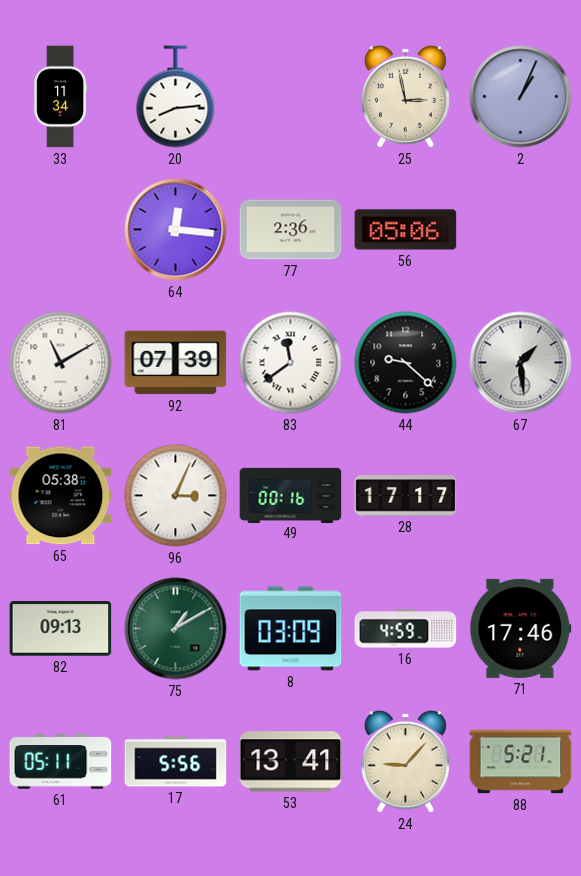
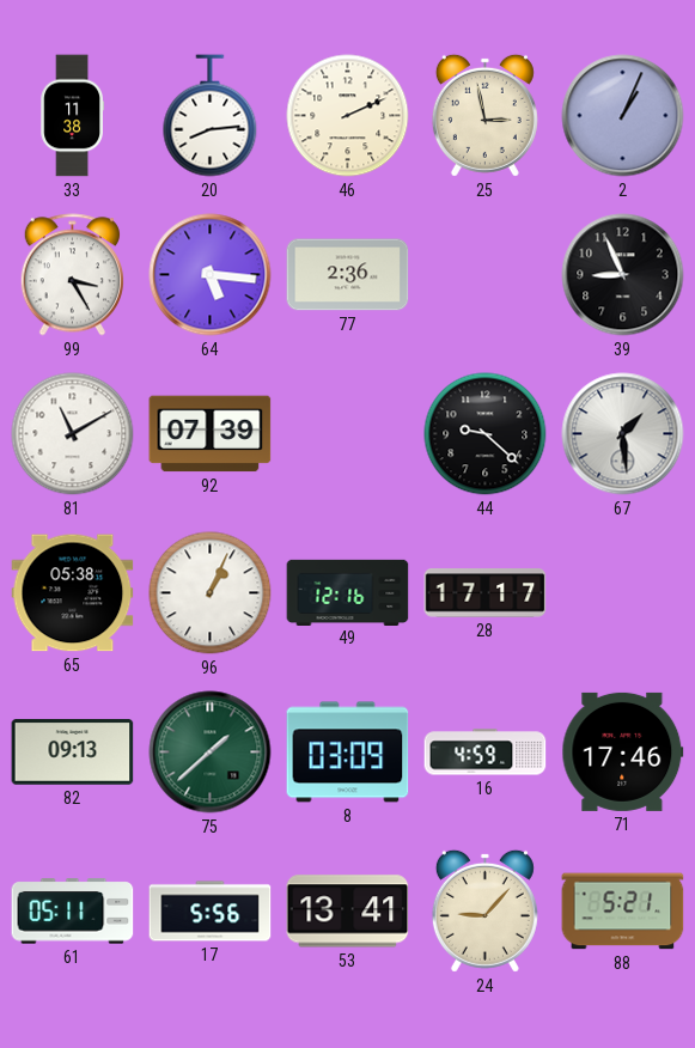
33: 11:34 -> 11:38 (72, 116)
46: none -> 2:11 (348, 116)
99: none -> 3:25 (72, 275)
64: 12:16 -> 5:16 (211, 275)
56: 05:06 -> none (406, 230)
39: none -> 8:56 (623, 275)
83: 11:39 -> none (291, 363)
96: 3:04 -> 1:04 (211, 593)
49: 00:16 -> 12:16 (348, 592)
75: 1:10 -> 1:38 (211, 753)
